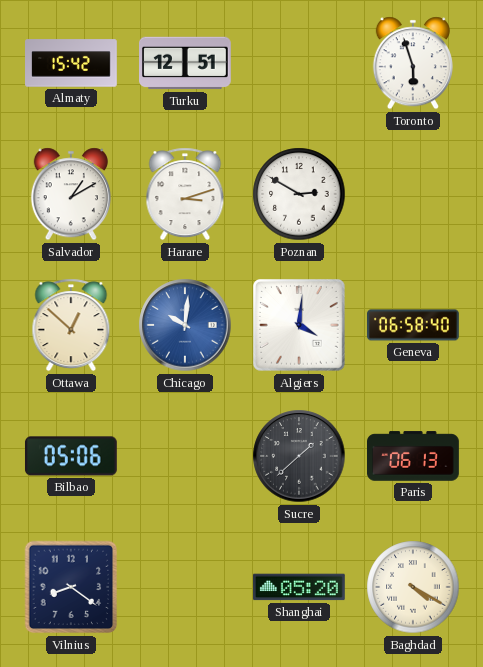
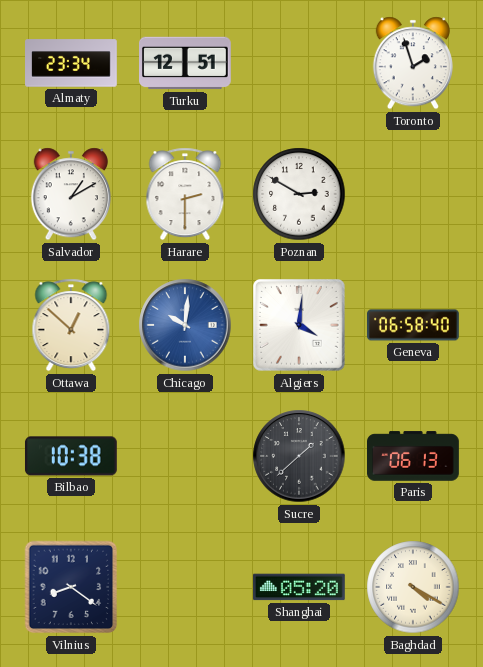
Almaty: 15:42 -> 23:34 (72, 63)
Toronto: 5:57 -> 1:57 (413, 63)
Harare: 3:12 -> 2:30 (185, 194)
Bilbao: 05:06 -> 10:38 (71, 456)
